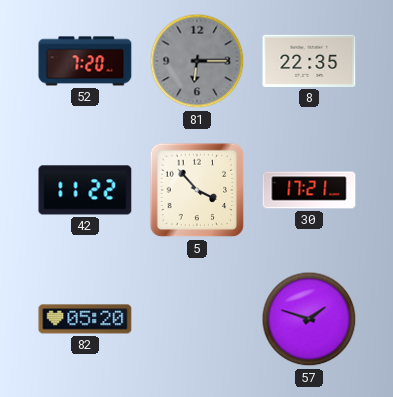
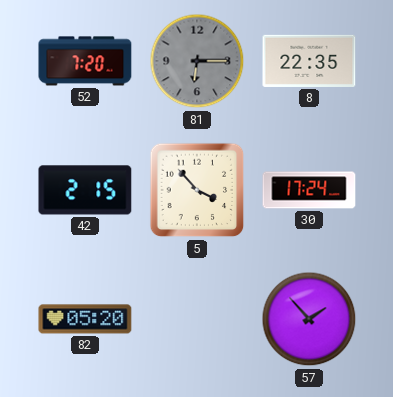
42: 11:22 -> 2:15 (85, 190)
30: 17:21 -> 17:24 (309, 190)
57: 1:48 -> 1:53 (309, 319)
